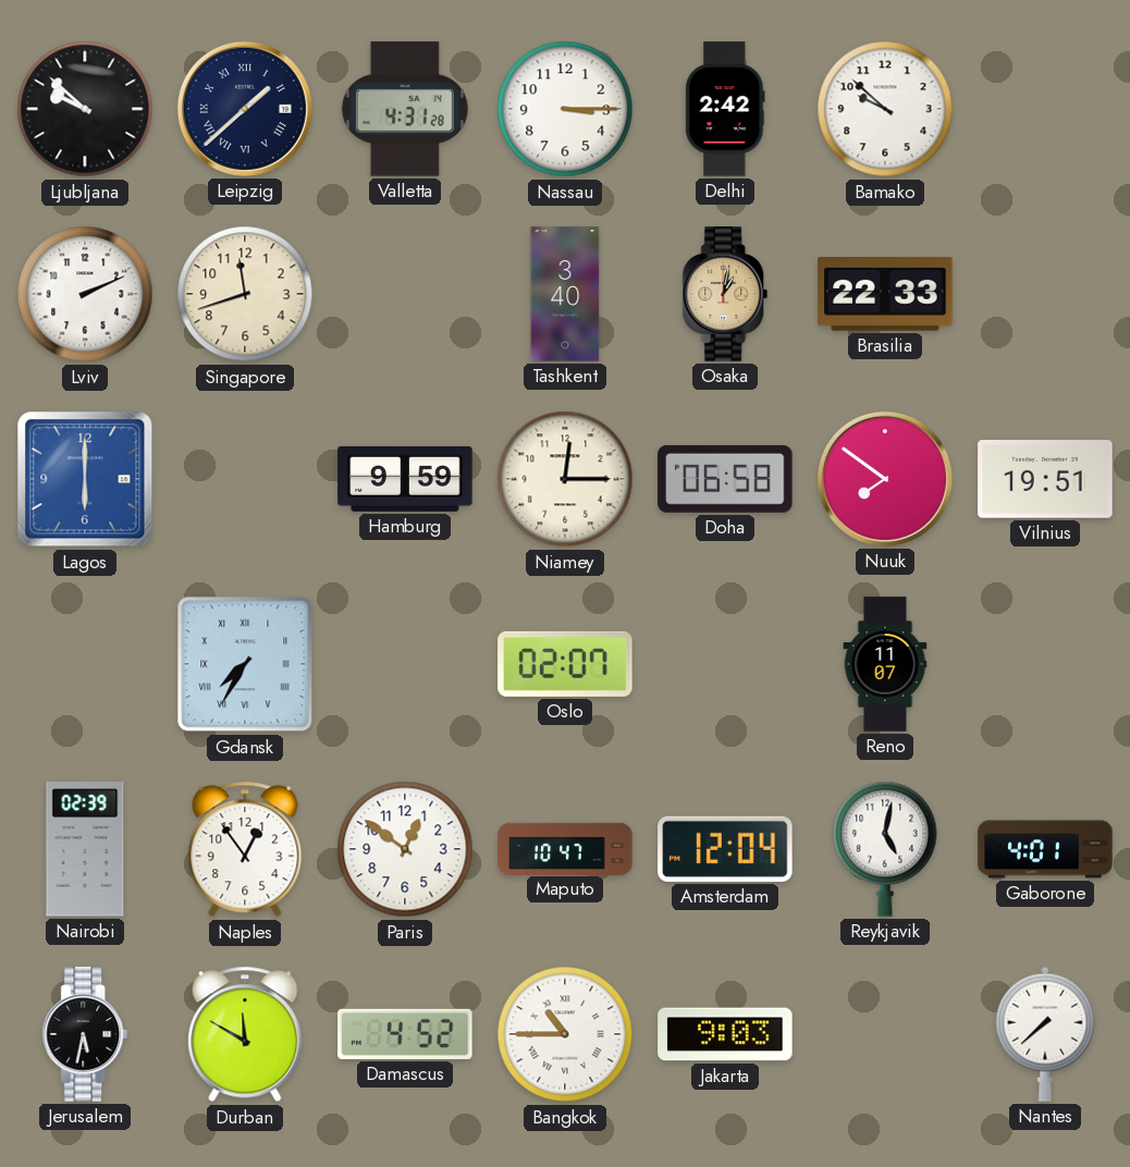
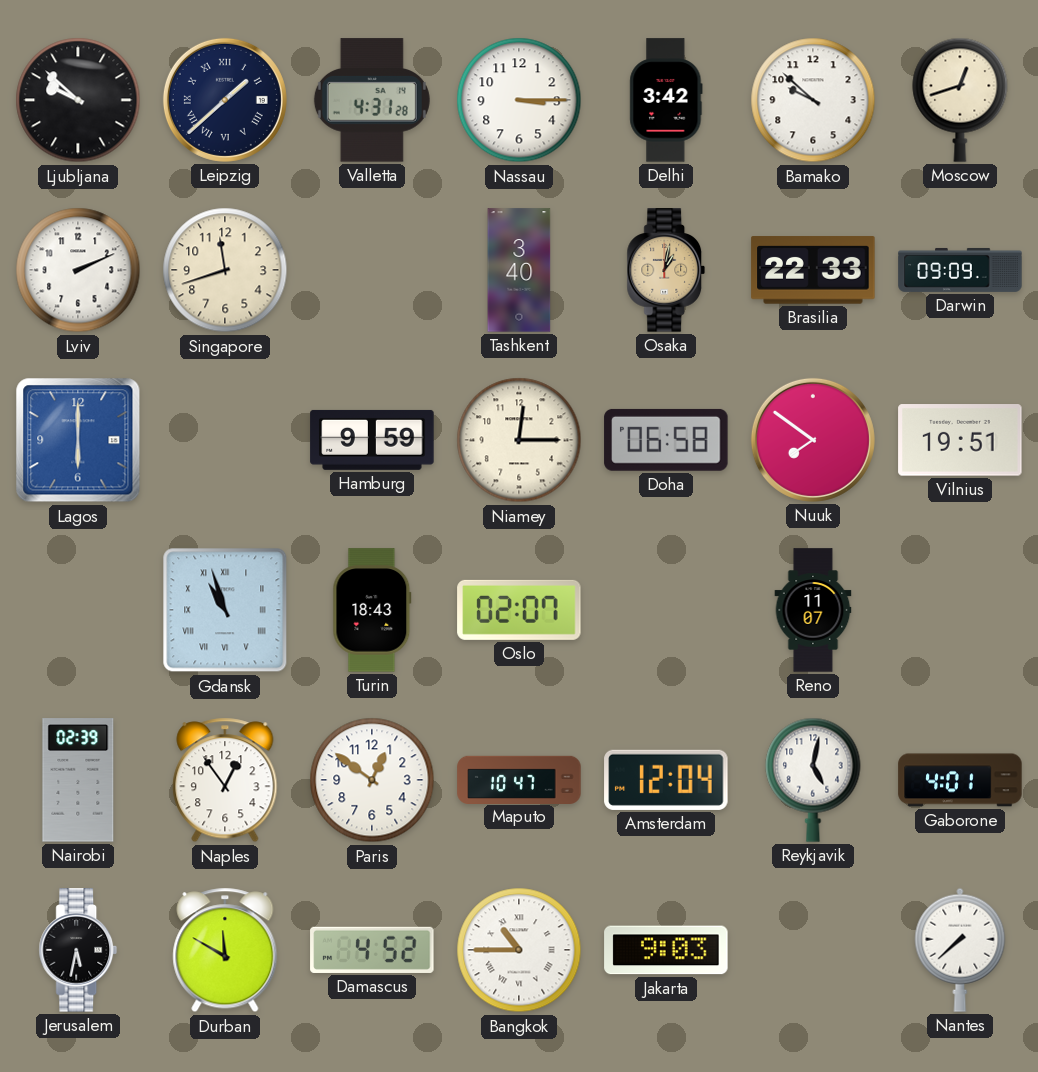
Delhi: 2:42 -> 3:42 (666, 100)
Moscow: none -> 12:42 (960, 100)
Darwin: none -> 09:09 (960, 270)
Gdansk: 7:35 -> 10:57 (225, 610)
Turin: none -> 18:43 (372, 610)
